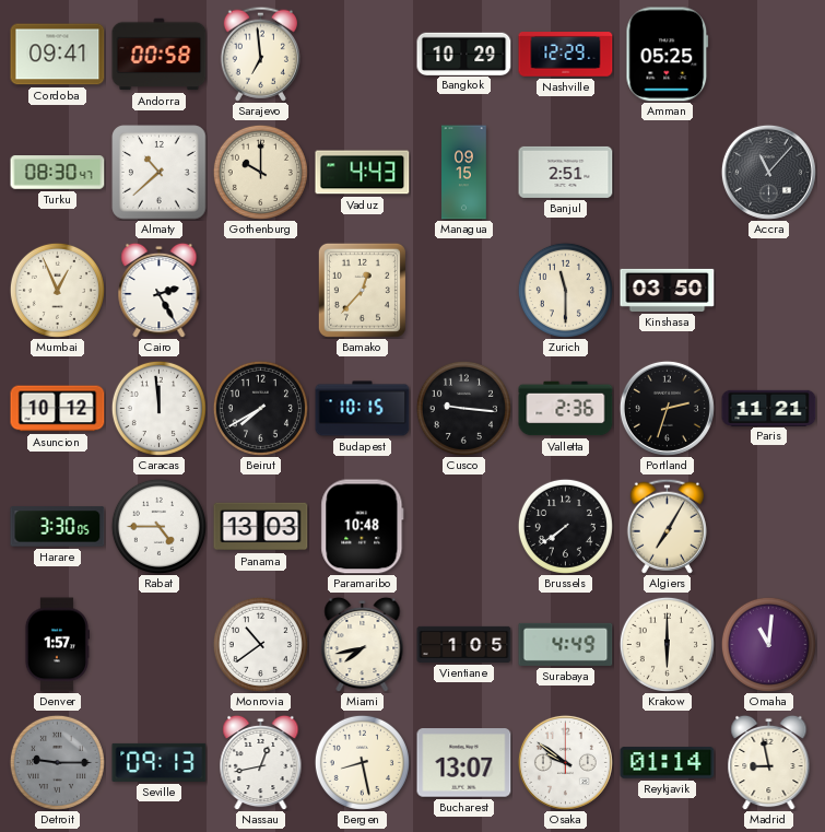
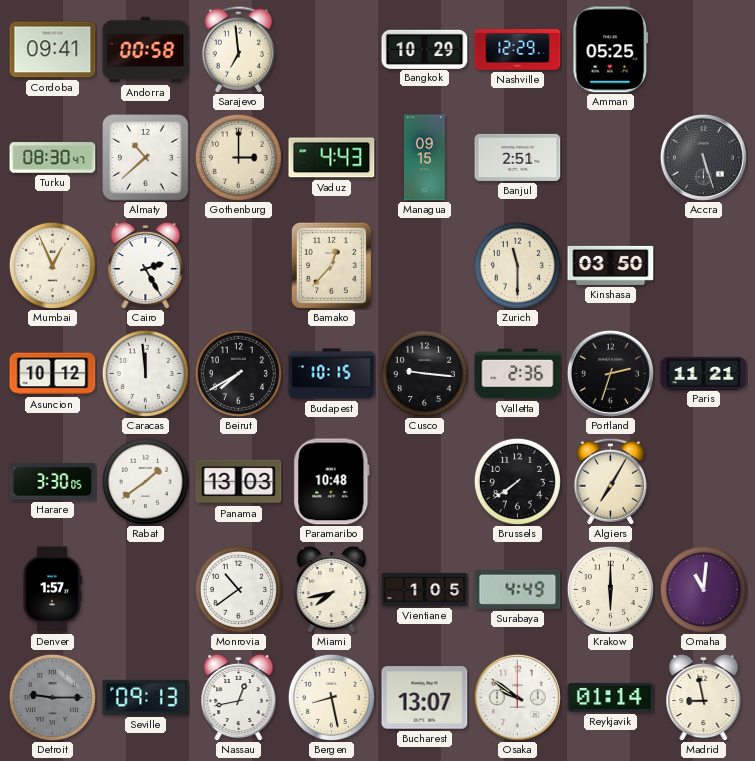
Gothenburg: 10:00 -> 3:00 (238, 157)
Accra: 11:07 -> 5:27 (703, 157)
Rabat: 4:45 -> 1:39 (145, 481)
